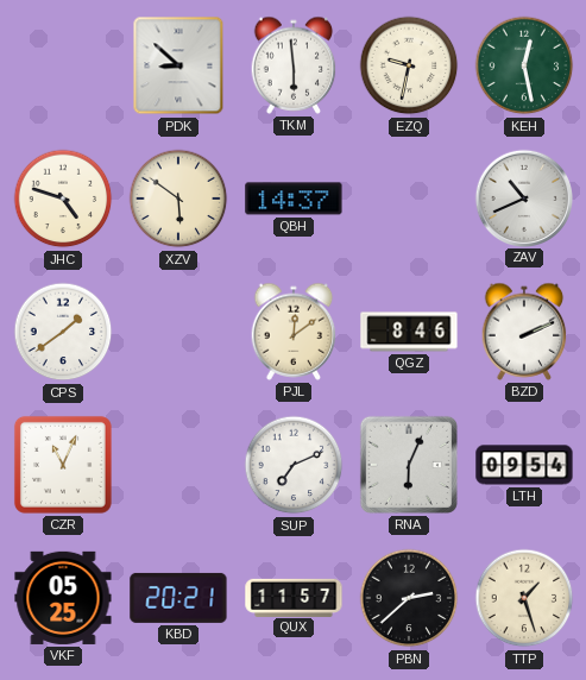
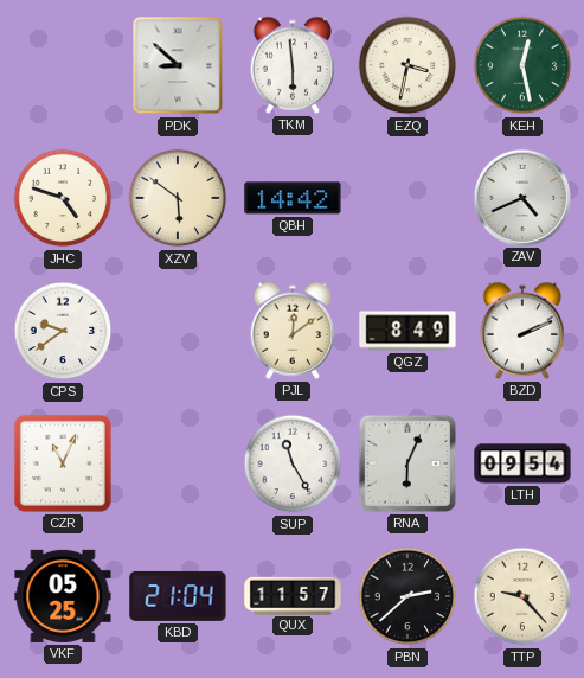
EZQ: 9:32 -> 3:32 (407, 65)
QBH: 14:37 -> 14:42 (293, 198)
ZAV: 10:41 -> 4:41 (522, 197)
CPS: 1:39 -> 9:39 (63, 331)
QGZ: 8:46 -> 8:49 (407, 331)
SUP: 7:11 -> 11:25 (293, 463)
KBD: 20:21 -> 21:04 (178, 596)
TTP: 1:27 -> 9:23 (522, 596)
